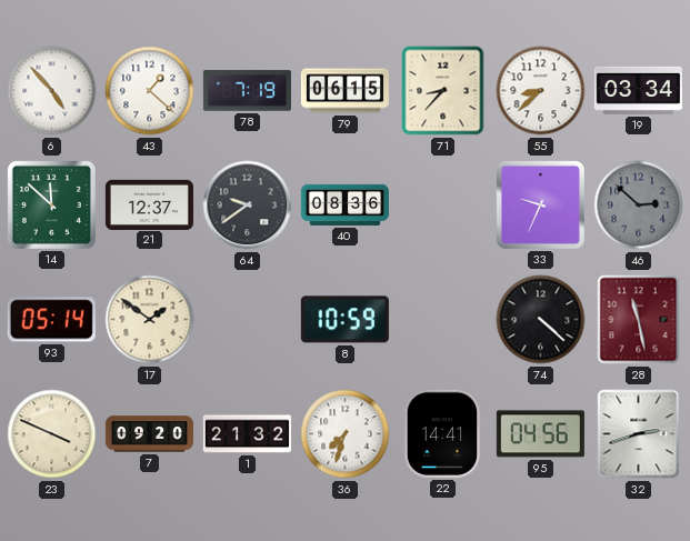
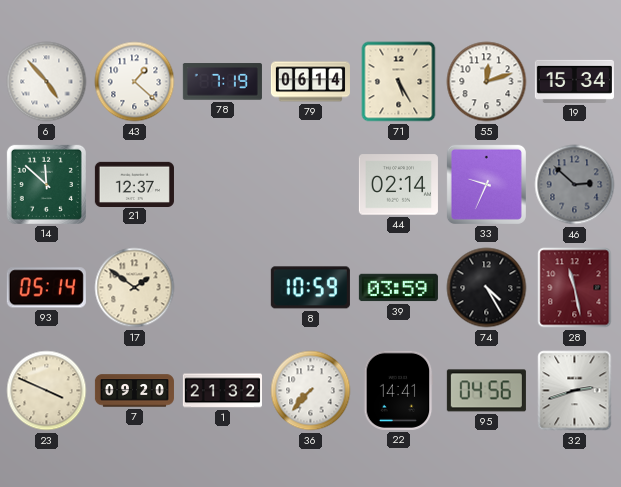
79: 06:15 -> 06:14 (310, 82)
71: 8:37 -> 5:25 (399, 82)
55: 8:38 -> 12:12 (487, 82)
19: 03:34 -> 15:34 (574, 81)
64: 9:39 -> none (248, 206)
40: 08:36 -> none (344, 204)
44: none -> 02:14 (398, 185)
39: none -> 03:59 (398, 288)
74: 4:22 -> 4:25 (487, 288)
36: 7:33 -> 7:37 (311, 391)
